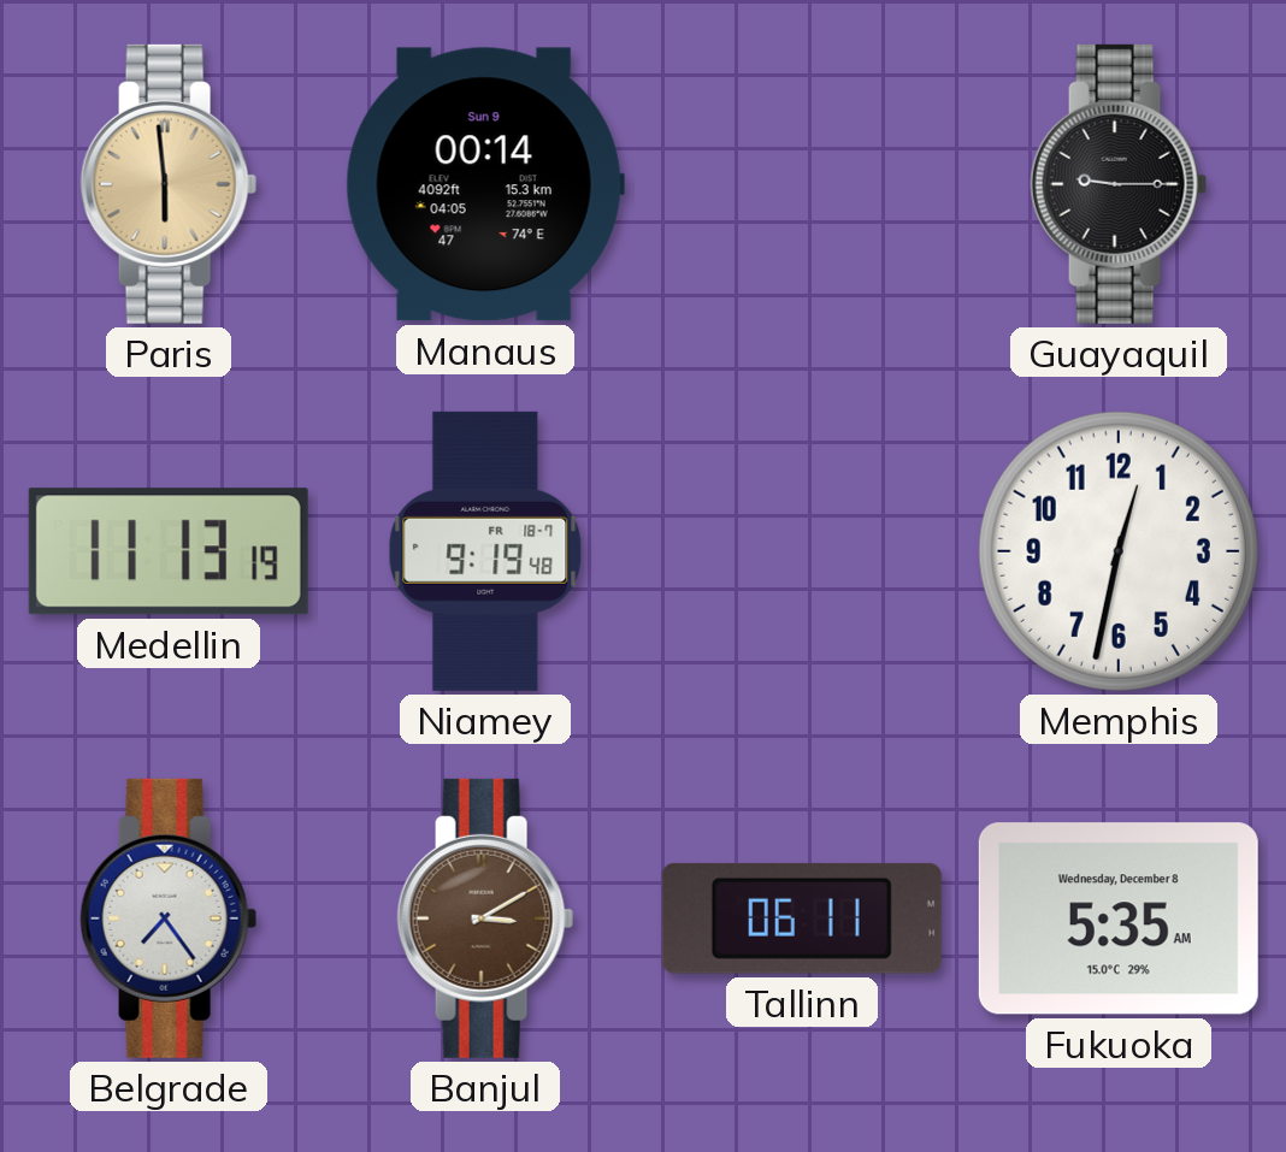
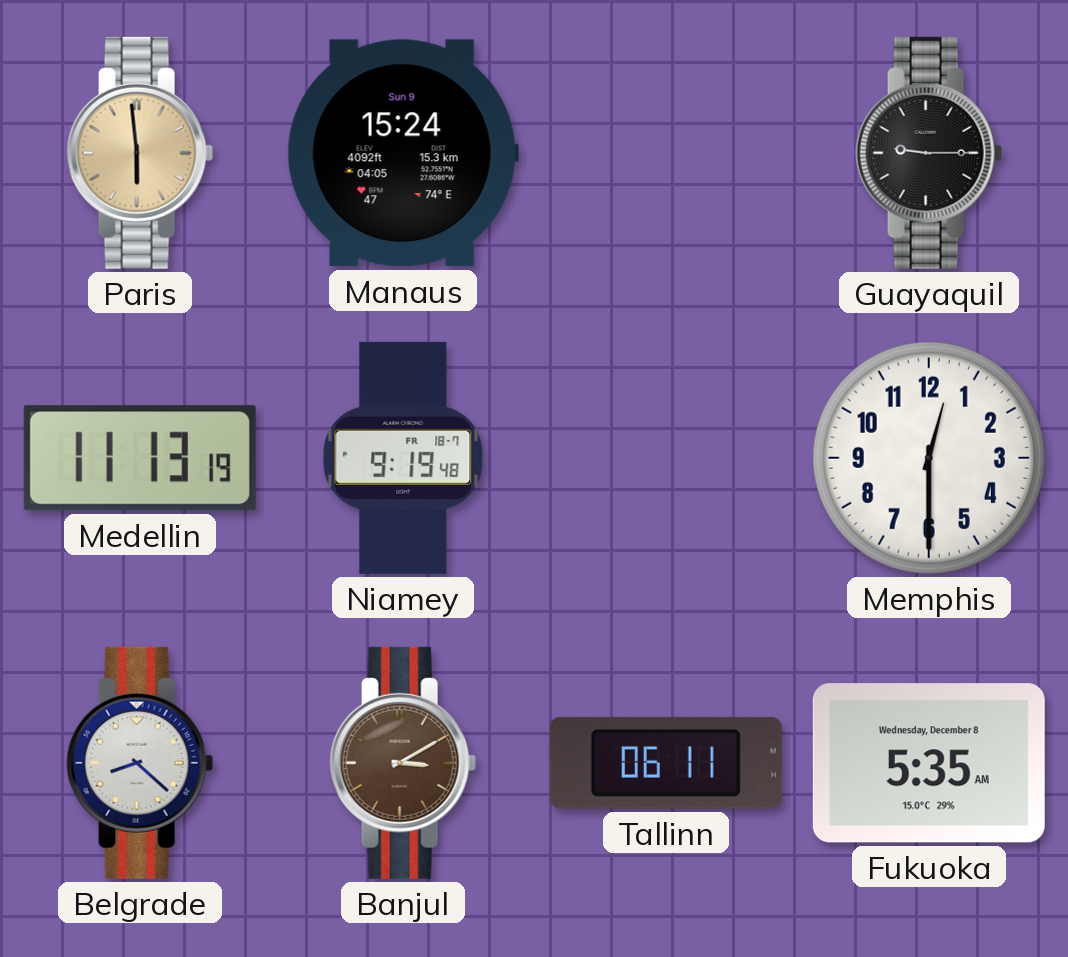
Manaus: 00:14 -> 15:24 (403, 153)
Memphis: 12:32 -> 12:30 (929, 458)
Belgrade: 7:24 -> 8:22 (140, 763)
